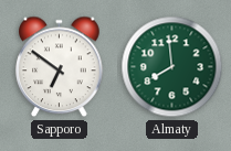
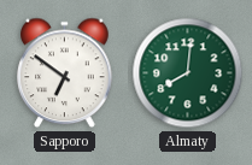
Almaty: 7:59 -> 8:01 (188, 73)
